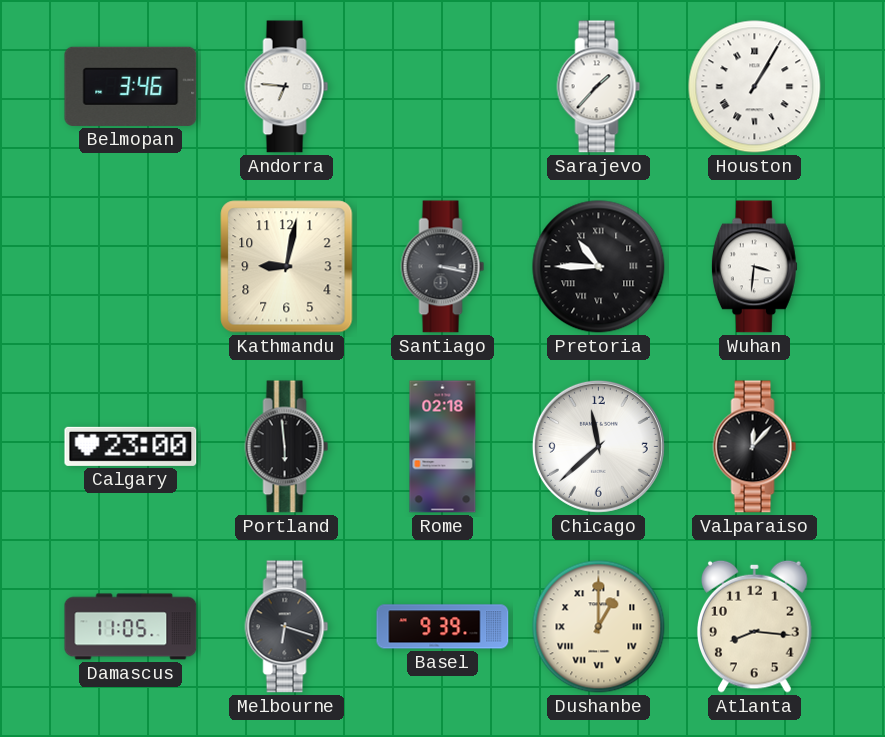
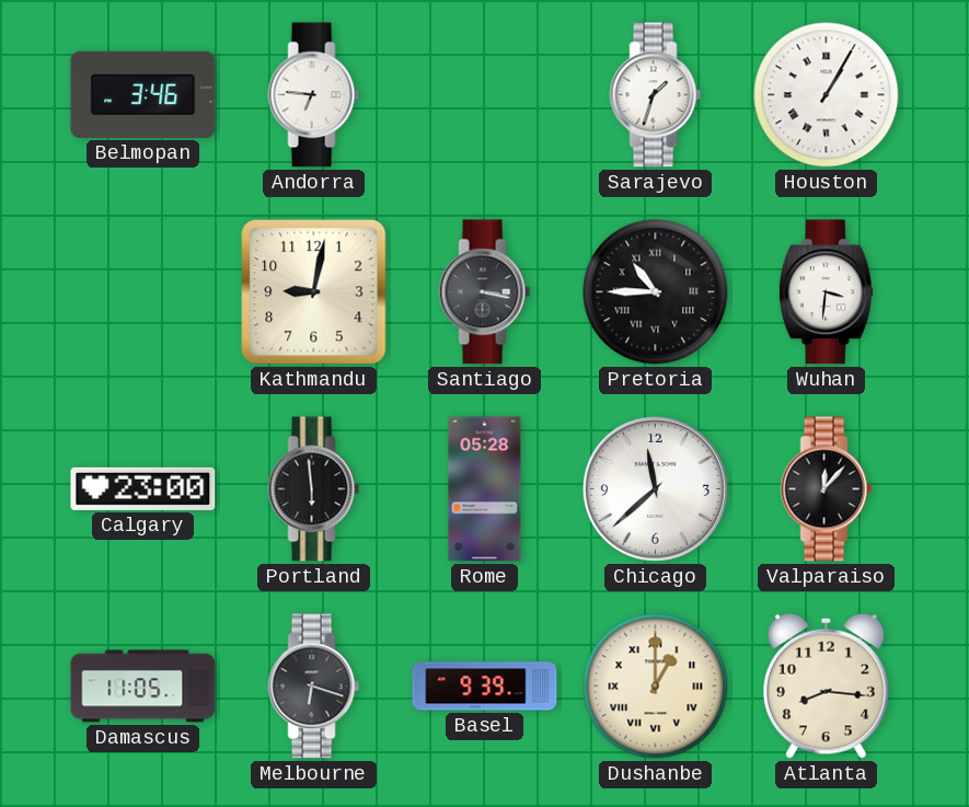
Sarajevo: 1:37 -> 1:33 (656, 95)
Rome: 02:18 -> 05:28 (485, 489)
